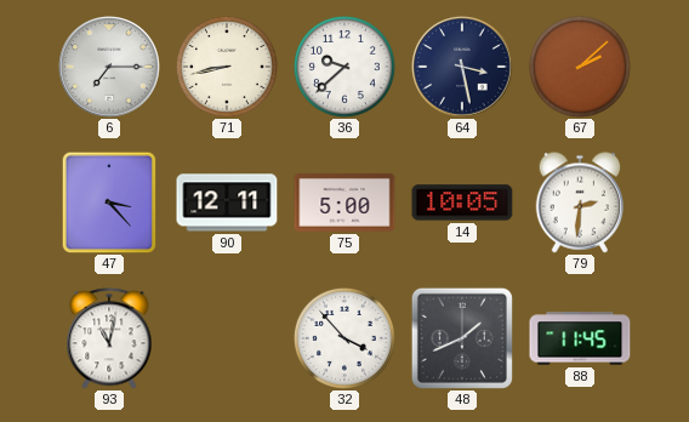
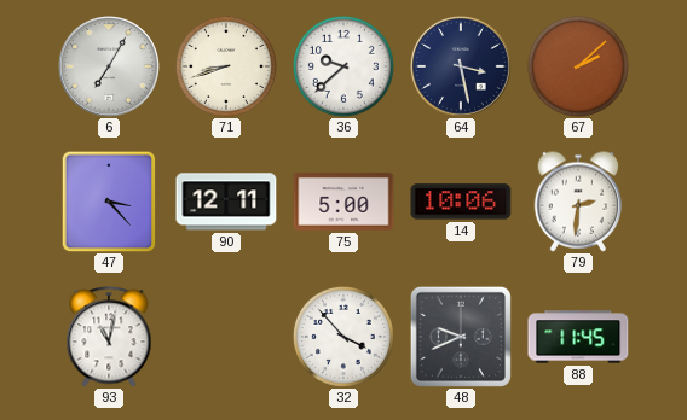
6: 7:15 -> 7:05 (110, 68)
71: 8:43 -> 8:42 (226, 66)
14: 10:05 -> 10:06 (461, 202)
48: 1:41 -> 9:41 (461, 337)
